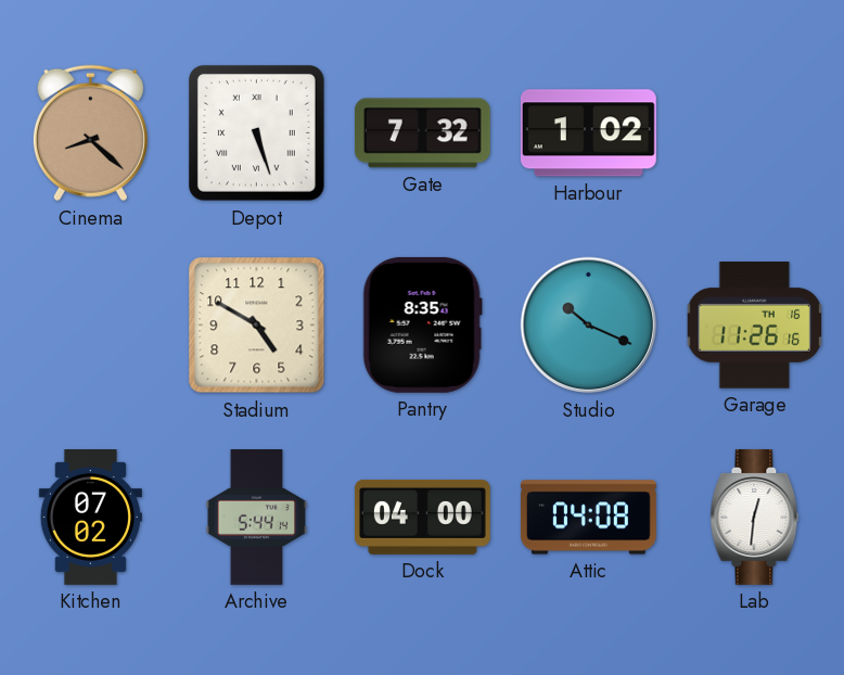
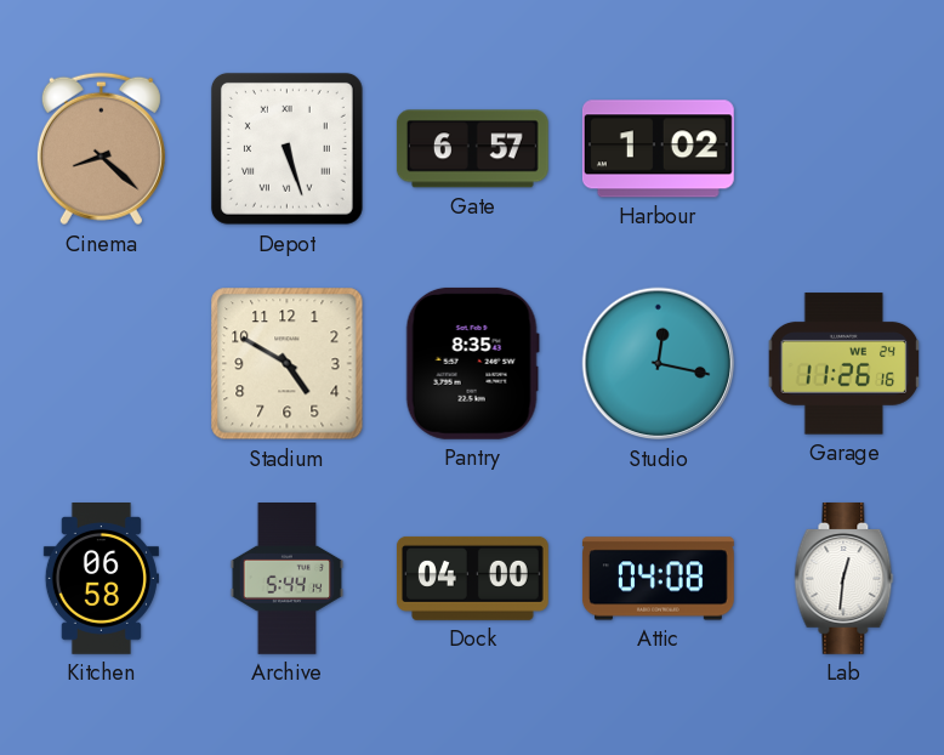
Gate: 7:32 -> 6:57 (472, 149)
Studio: 10:19 -> 12:17 (659, 364)
Garage date: TH 16 -> WE 24 (845, 364)
Kitchen: 07:02 -> 06:58 (101, 579)
